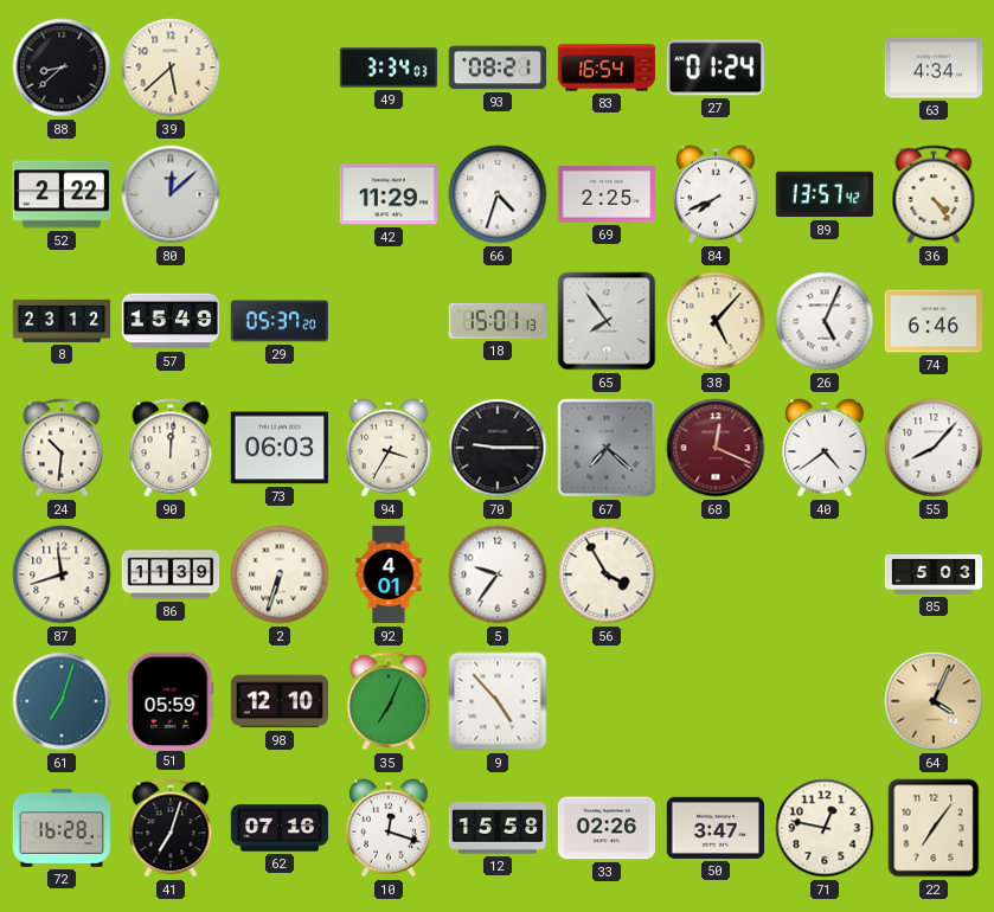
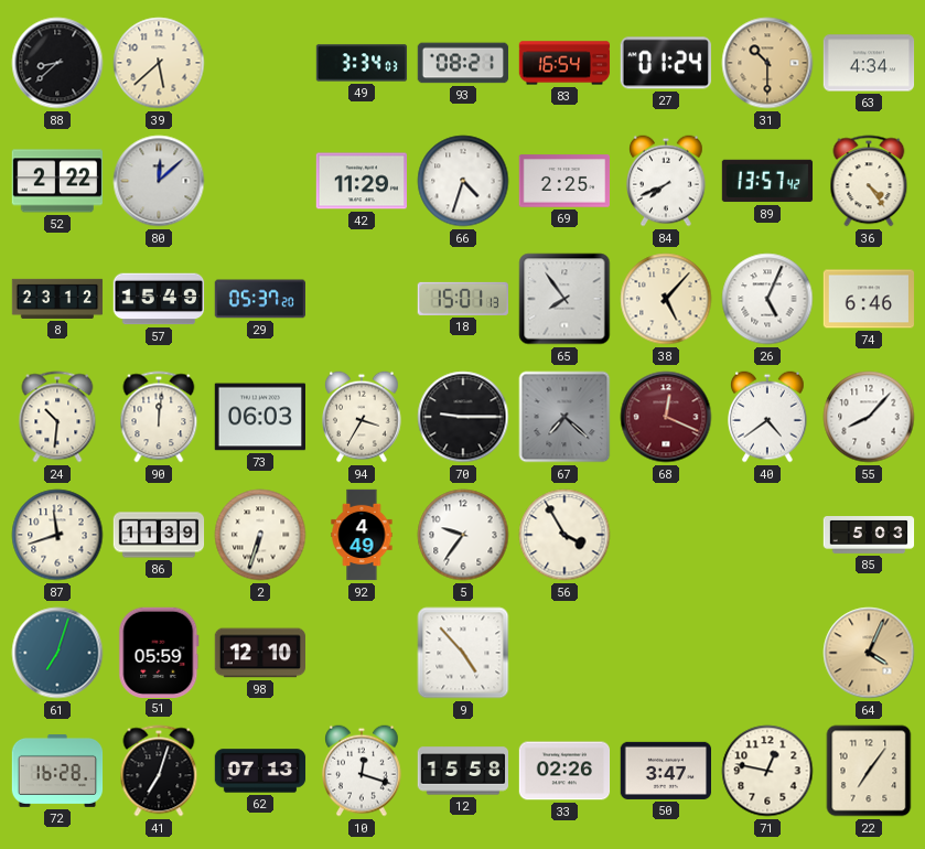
31: none -> 10:30 (767, 63)
92: 4:01 -> 4:49 (362, 535)
35: 7:04 -> none (389, 701)
62: 07:16 -> 07:13 (260, 771)
